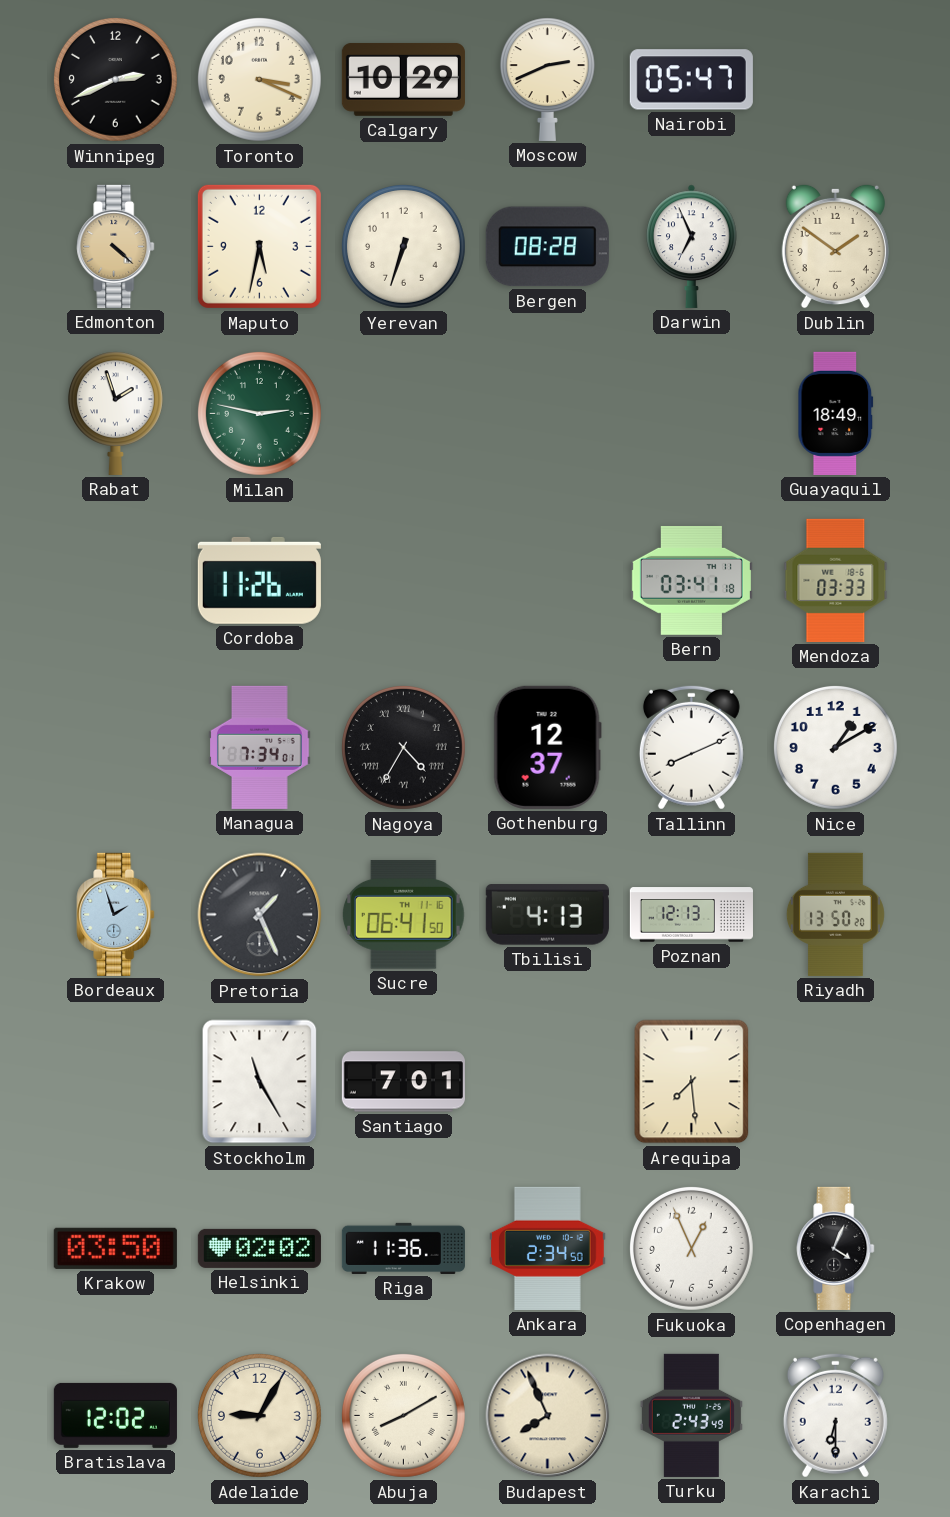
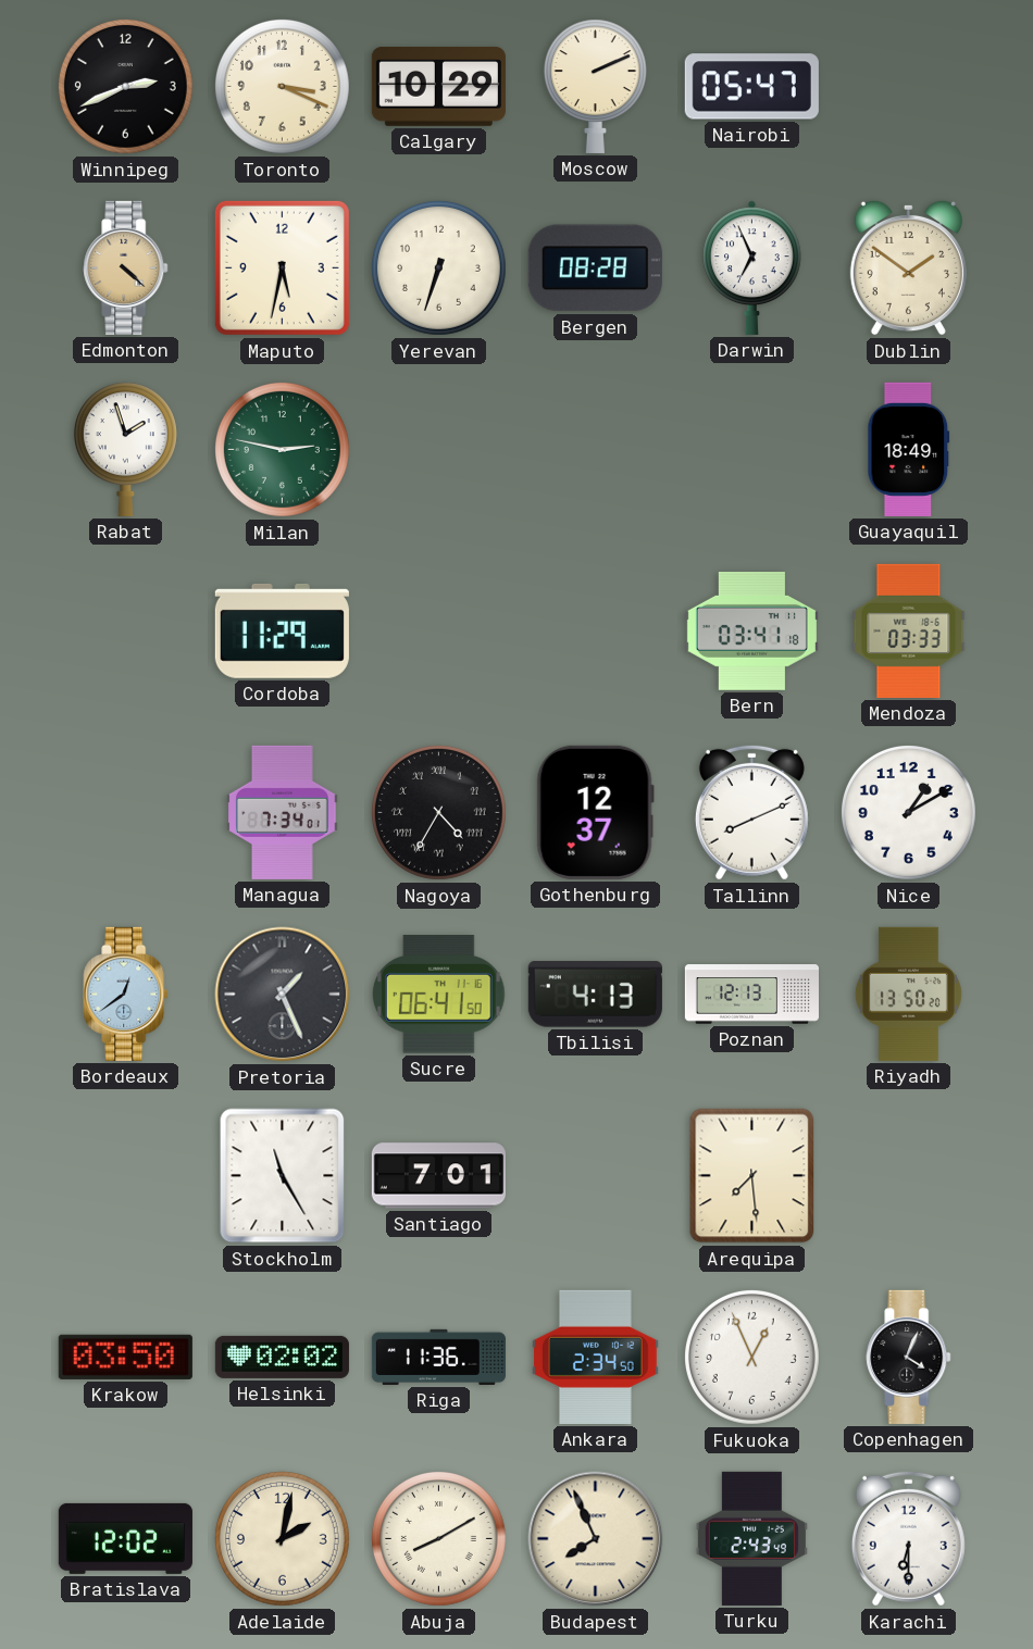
Moscow: 2:41 -> 2:11 (595, 86)
Cordoba: 11:26 -> 11:29 (282, 630)
Bordeaux: 1:57 -> 12:39 (126, 994)
Adelaide: 9:05 -> 2:02 (282, 1538)
